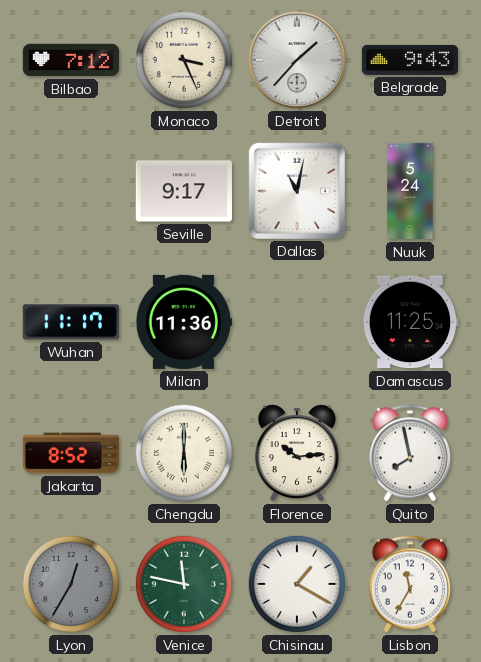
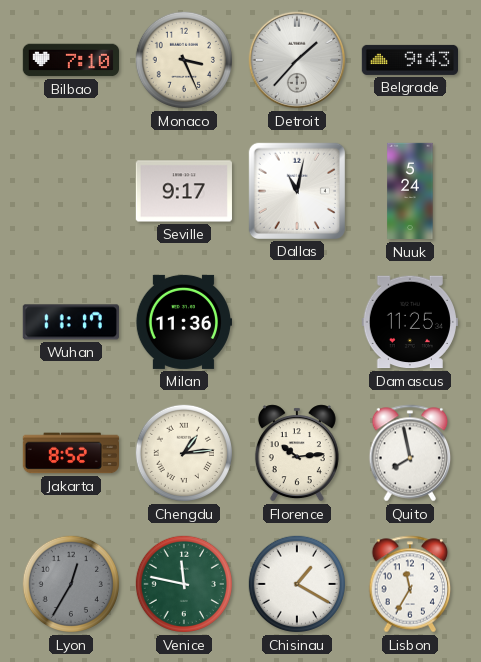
Bilbao: 7:12 -> 7:10 (70, 60)
Chengdu: 6:00 -> 1:14 (184, 453)
